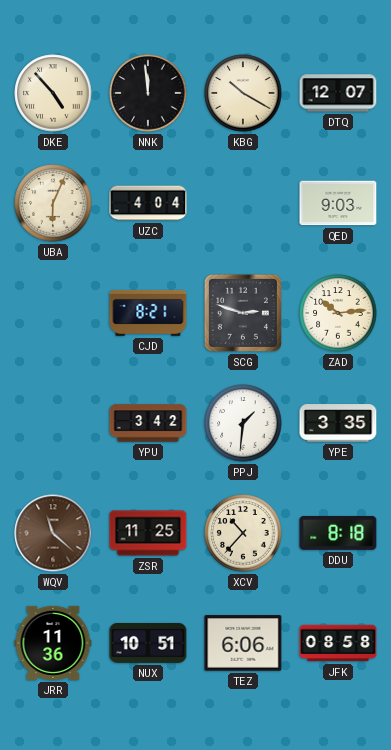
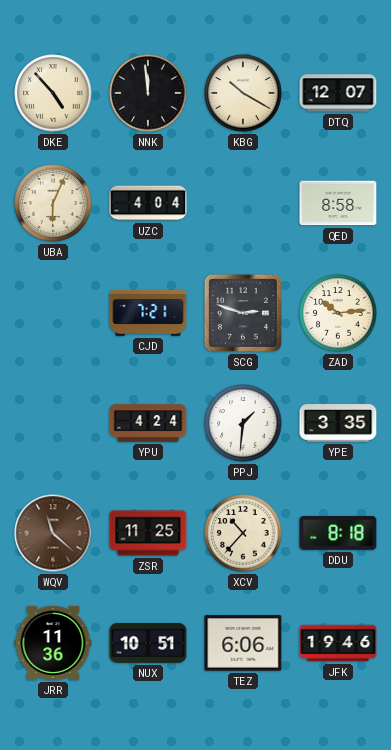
QED: 9:03 -> 8:58 (338, 203)
CJD: 8:21 -> 7:21 (148, 313)
YPU: 3:42 -> 4:24 (148, 423)
JFK: 08:58 -> 19:46 (338, 643)
